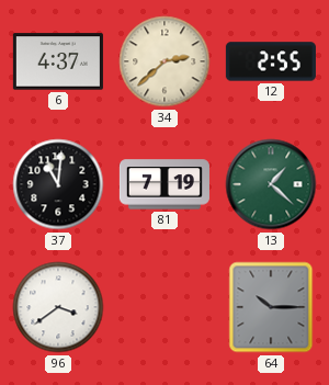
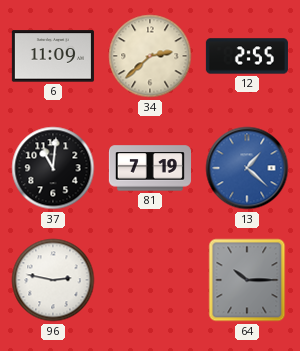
6: 4:37 -> 11:09 (53, 56)
13 dial: green -> blue (247, 168)
96: 3:39 -> 2:47 (53, 280)
